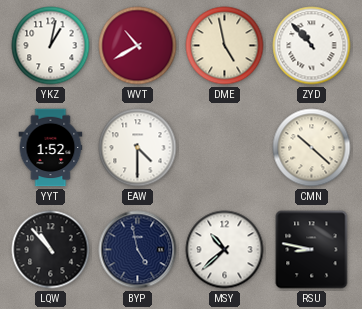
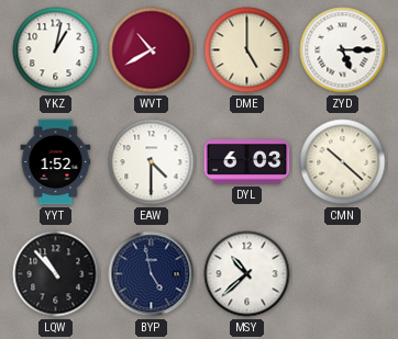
DME: 4:58 -> 5:00 (247, 50)
ZYD: 10:53 -> 5:15 (343, 50)
DYL: none -> 6:03 (247, 162)
RSU: 8:47 -> none (312, 250)
